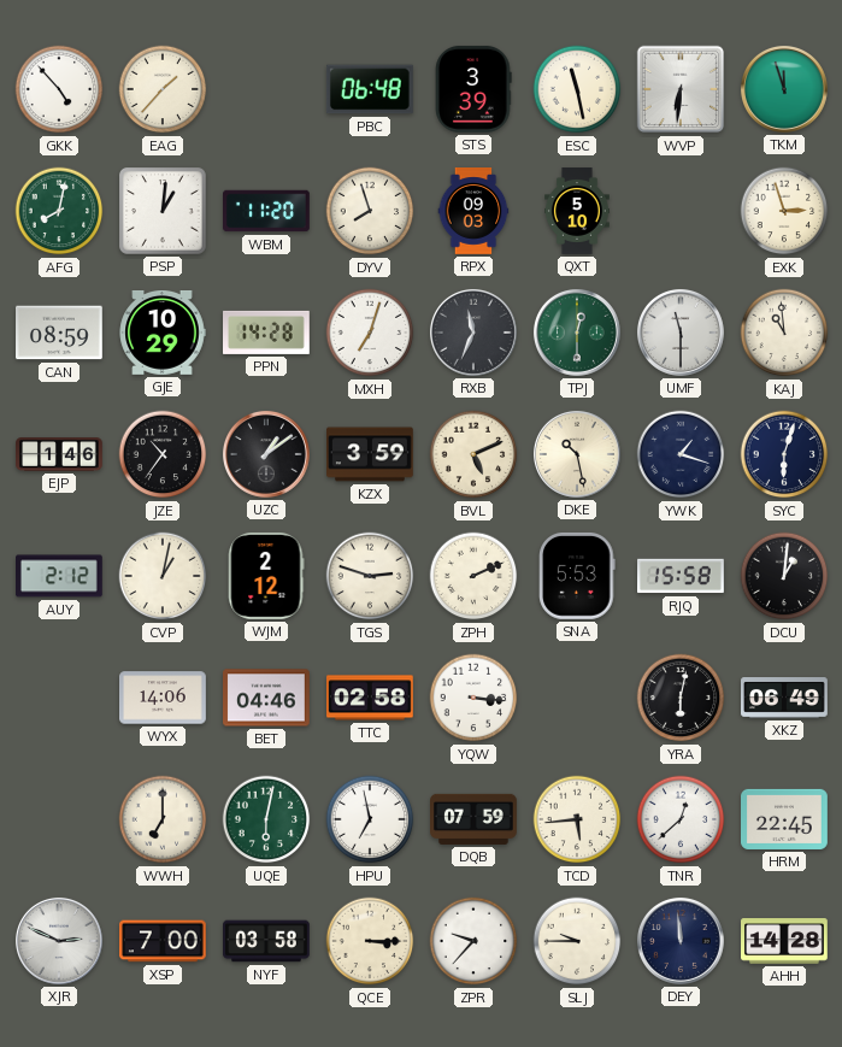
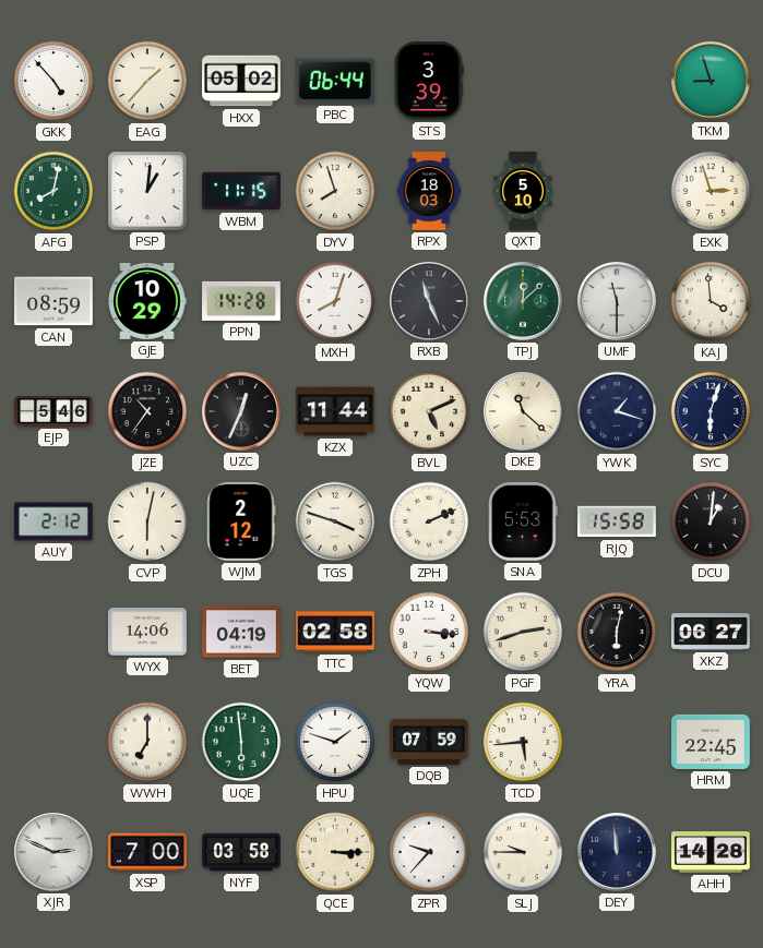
HXX: none -> 05:02 (242, 81)
PBC: 06:48 -> 06:44 (335, 81)
ESC: 11:28 -> none (577, 89)
WVP: 6:31 -> none (681, 89)
TKM: 11:57 -> 8:57 (711, 81)
WBM: 11:20 -> 11:15 (242, 191)
RPX: 09:03 -> 18:03 (429, 192)
MXH: 7:03 -> 8:03 (335, 301)
RXB: 11:34 -> 11:26 (429, 301)
TPJ: 12:30 -> 12:08 (523, 301)
KAJ: 10:59 -> 3:59 (711, 301)
EJP: 1:46 -> 5:46 (55, 411)
UZC: 1:09 -> 12:34 (241, 411)
KZX: 3:59 -> 11:44 (336, 411)
DKE: 10:28 -> 11:22 (523, 411)
CVP: 1:02 -> 6:02 (147, 521)
TGS: 2:48 -> 3:48 (335, 521)
BET: 04:46 -> 04:19 (242, 632)
PGF: none -> 2:42 (523, 632)
XKZ: 06:49 -> 06:27 (712, 633)
UQE: 6:02 -> 5:59 (241, 742)
HPU: 6:58 -> 1:48 (335, 742)
TNR: 12:38 -> none (681, 819)
